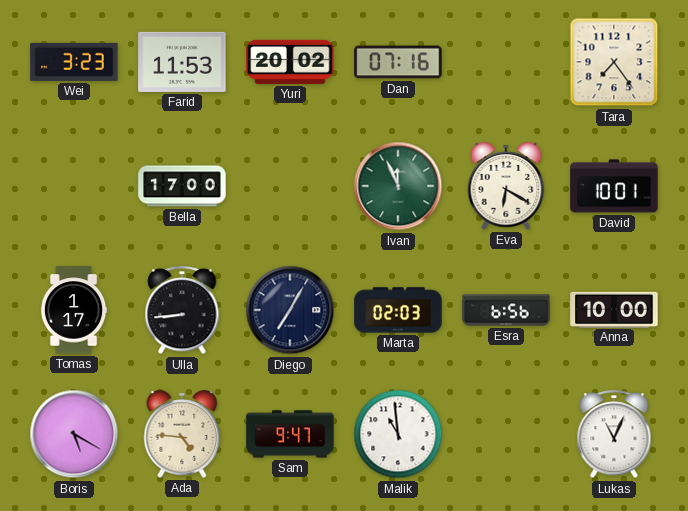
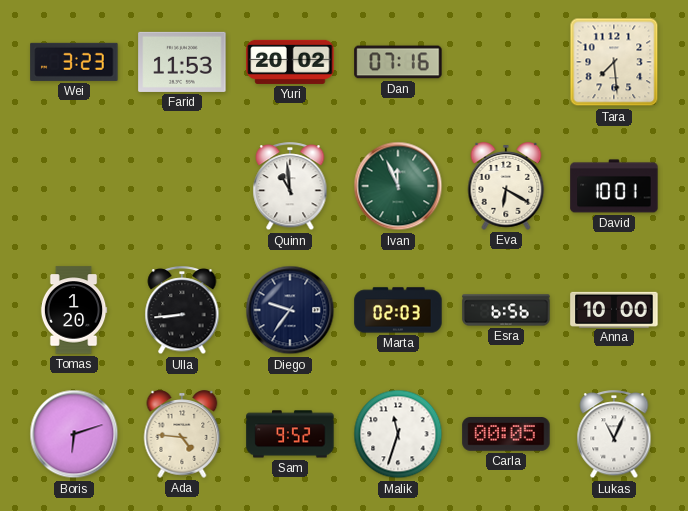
Tara: 7:24 -> 7:29 (614, 62)
Bella: 17:00 -> none (182, 186)
Quinn: none -> 10:59 (290, 187)
Tomas: 1:17 -> 1:20 (74, 310)
Diego: 7:05 -> 9:36 (290, 310)
Boris: 5:20 -> 6:12 (74, 434)
Sam: 9:47 -> 9:52 (290, 434)
Malik: 10:59 -> 11:33 (398, 434)
Carla: none -> 00:05 (506, 434)
